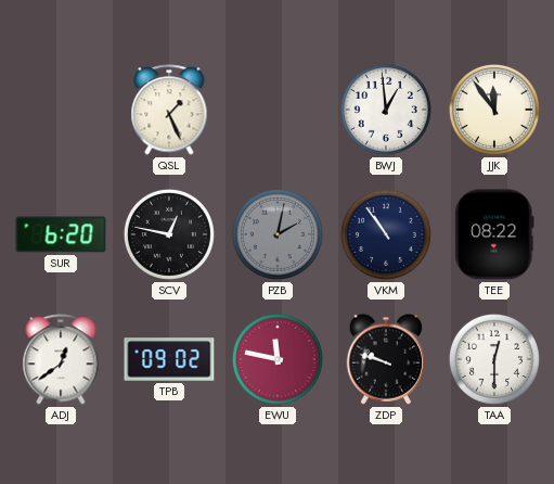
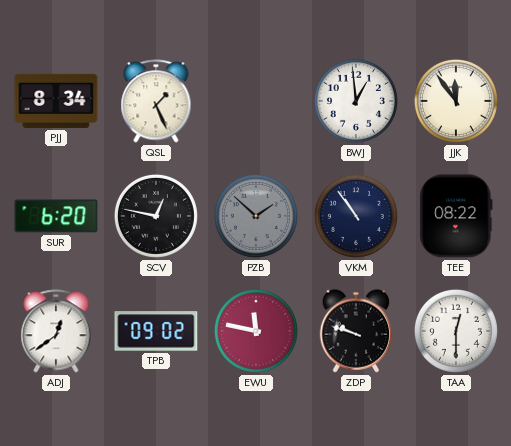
PJJ: none -> 8:34 (56, 101)
PZB: 2:02 -> 1:52 (256, 216)
